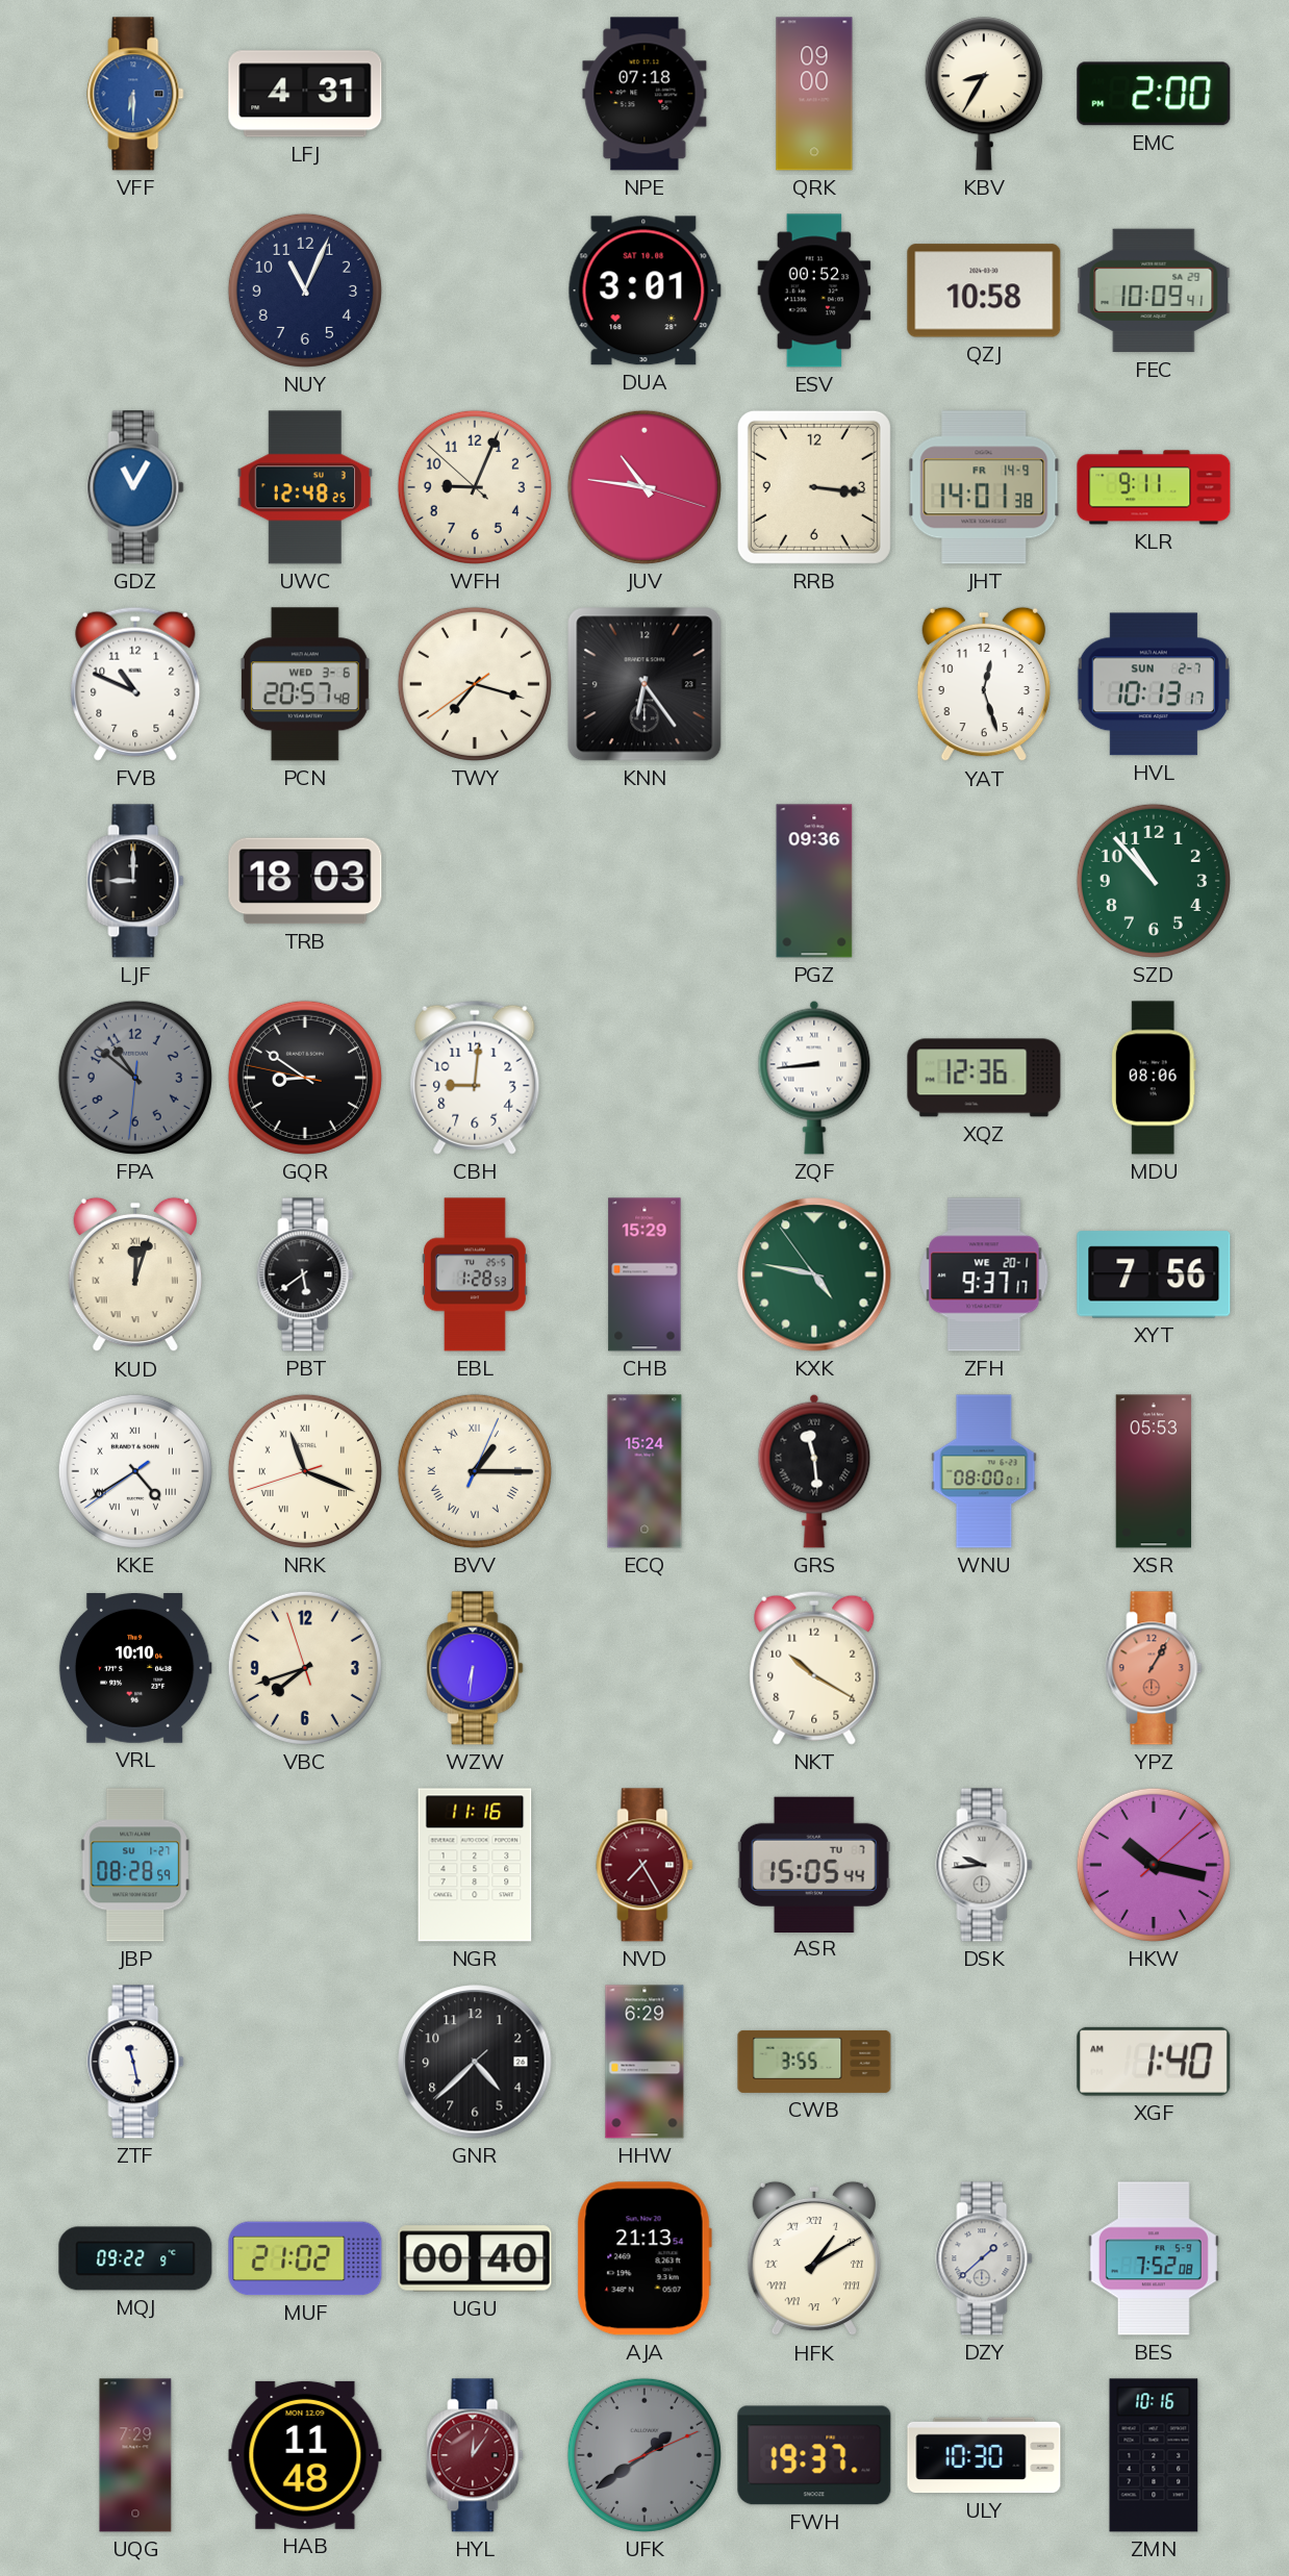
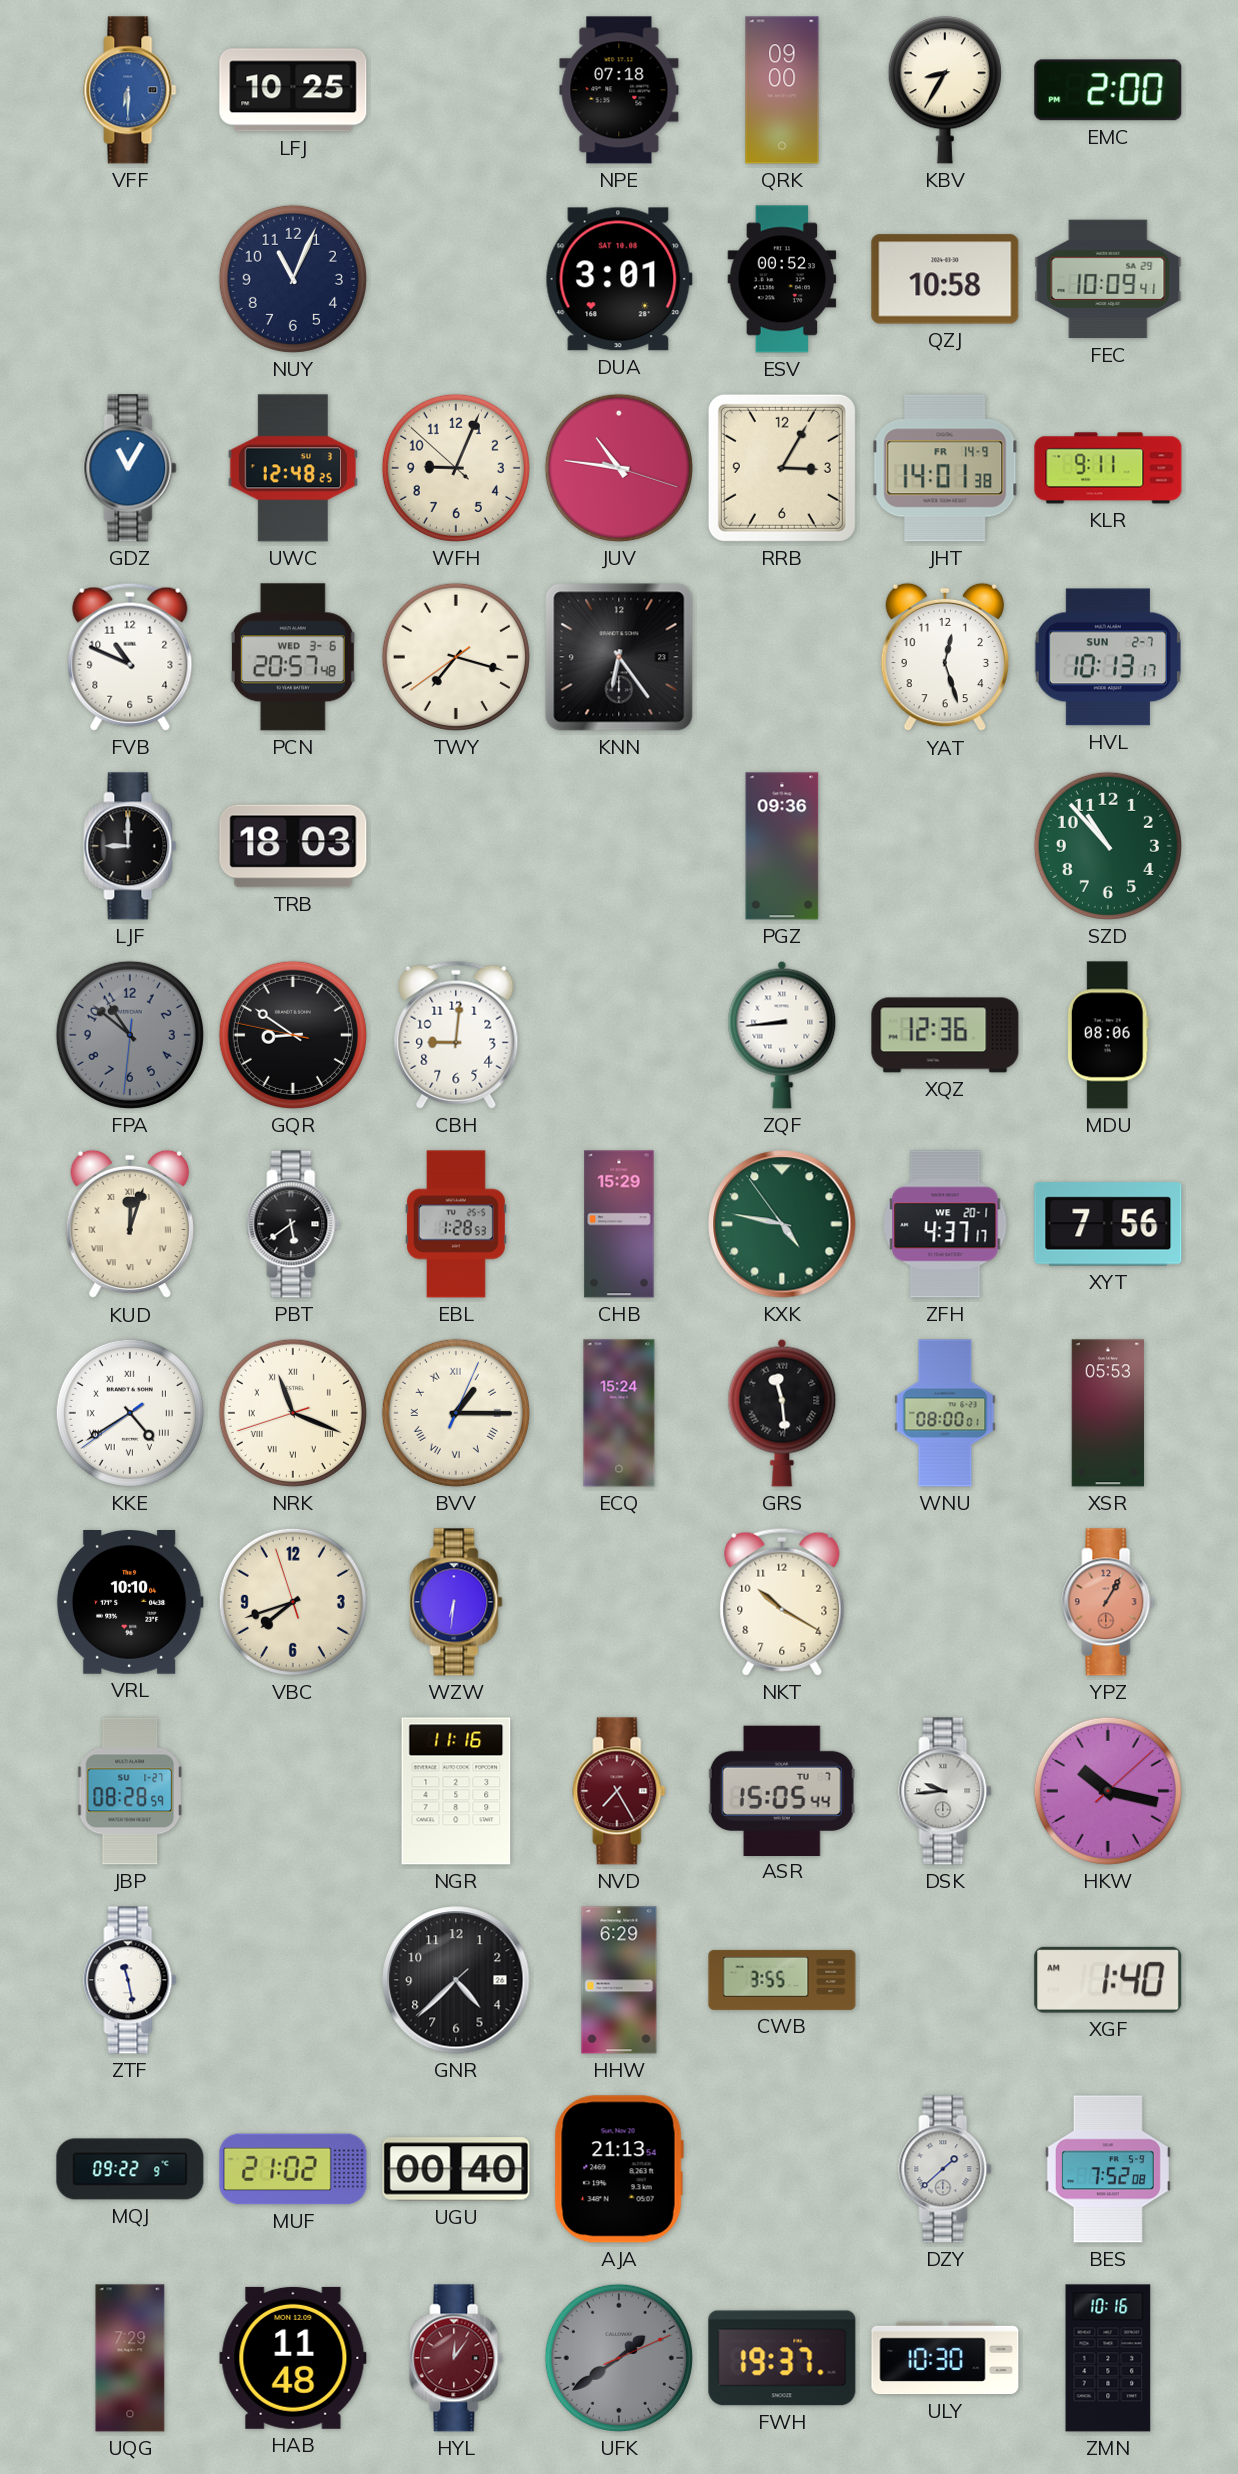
LFJ: 4:31 -> 10:25 (293, 90)
RRB: 3:16 -> 3:05 (782, 468)
ZFH: 9:37 -> 4:37 (945, 1224)
HFK: 1:10 -> none (814, 2258)
